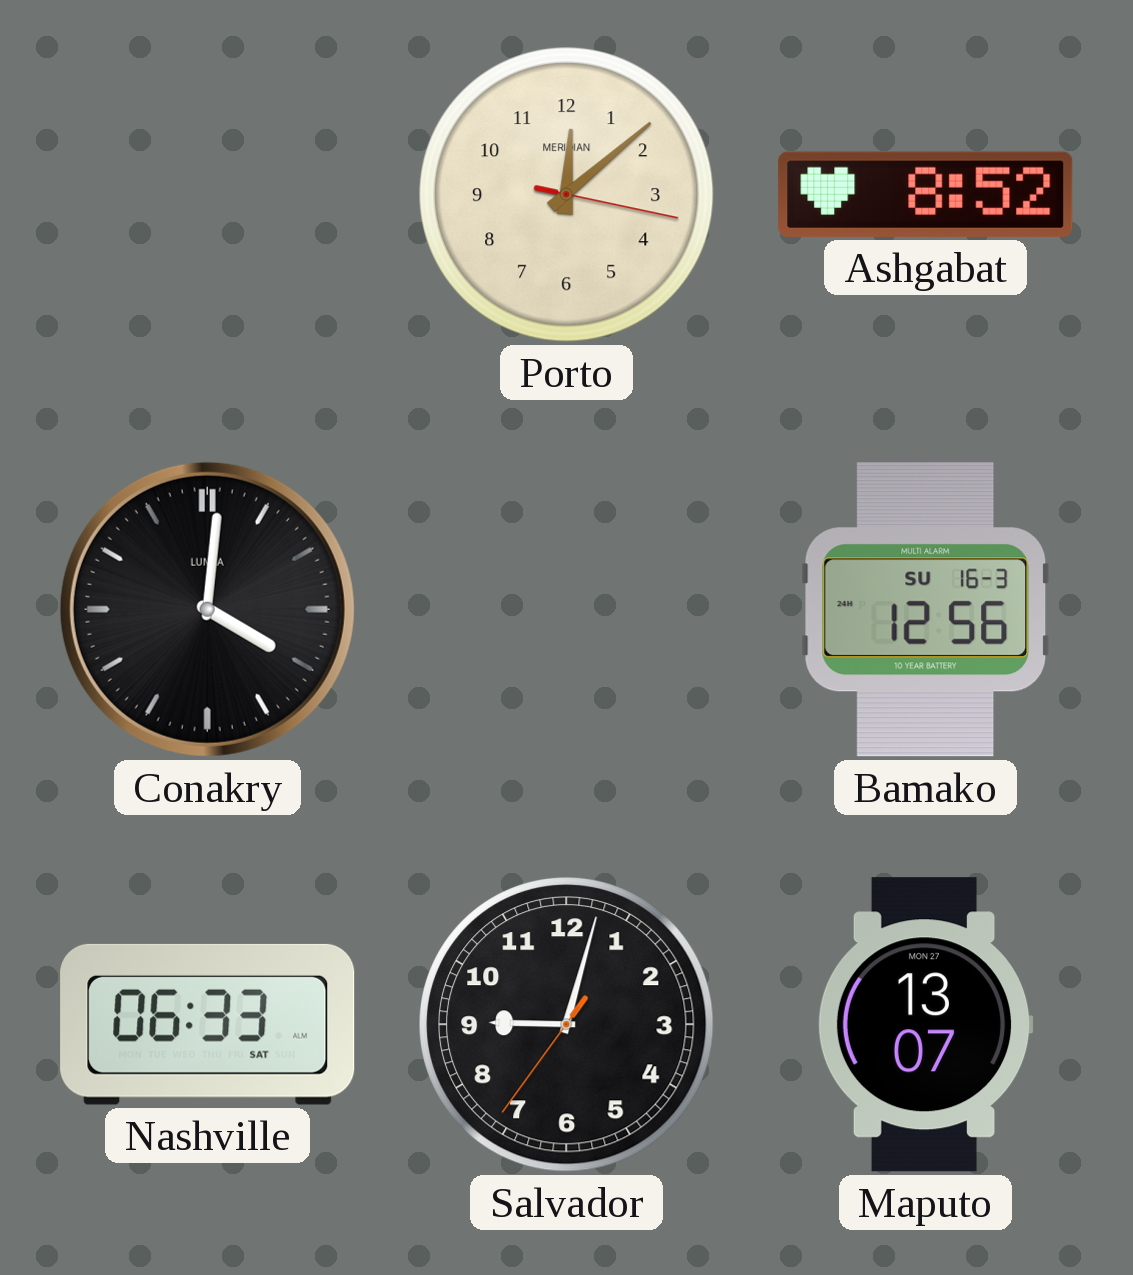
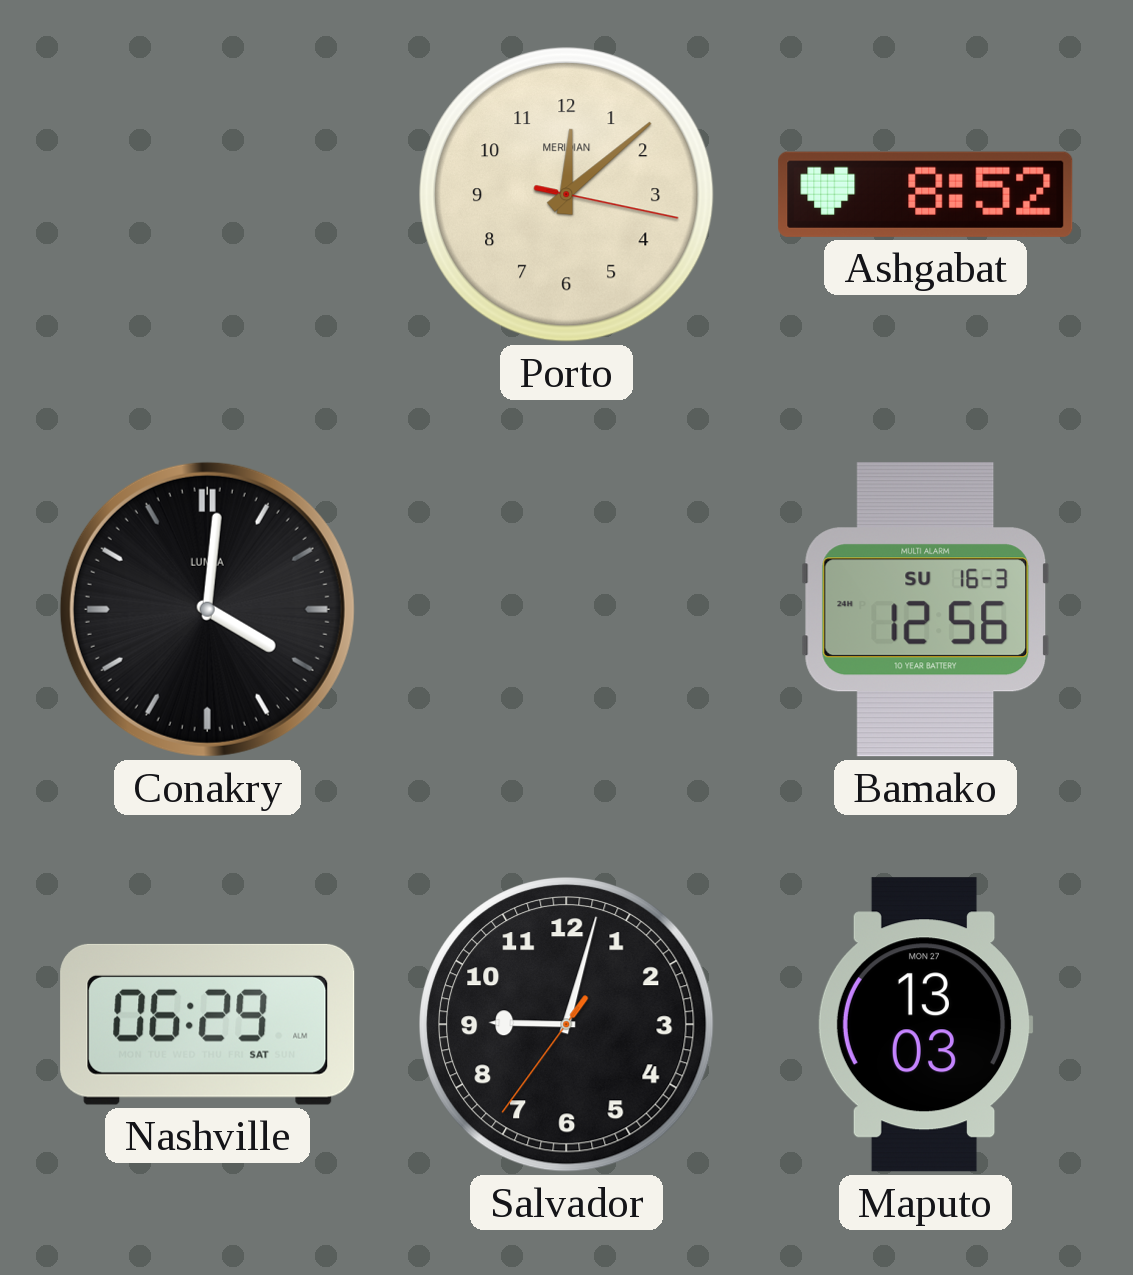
Nashville: 06:33 -> 06:29 (208, 1024)
Maputo: 13:07 -> 13:03 (925, 1025)
